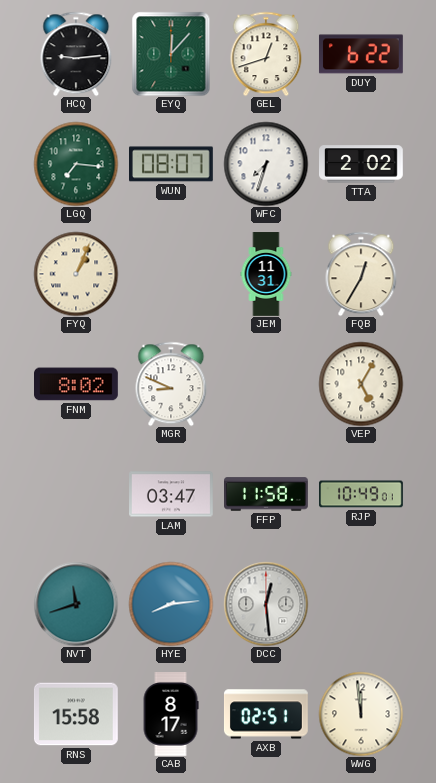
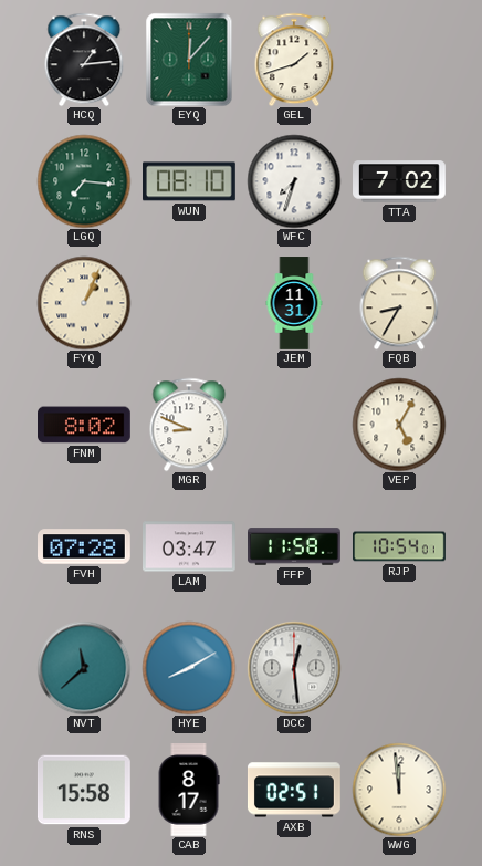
HCQ: 9:14 -> 1:14 (84, 60)
GEL: 12:42 -> 1:42 (294, 60)
DUY: 6:22 -> none (361, 54)
WUN: 08:07 -> 08:10 (190, 181)
TTA: 2:02 -> 7:02 (400, 181)
FQB: 12:35 -> 8:35 (399, 303)
FVH: none -> 07:28 (85, 546)
RJP: 10:49 -> 10:54 (400, 546)
NVT: 11:42 -> 11:38 (84, 668)
HYE: 8:14 -> 8:10 (189, 668)
